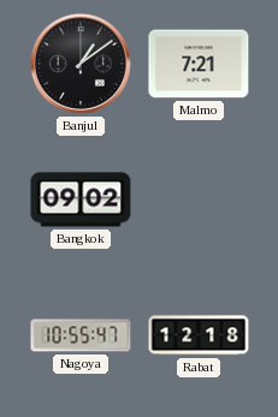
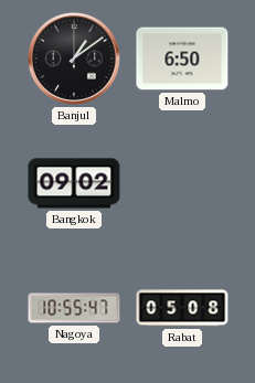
Malmo: 7:21 -> 6:50 (182, 58)
Rabat: 12:18 -> 05:08 (182, 308)
